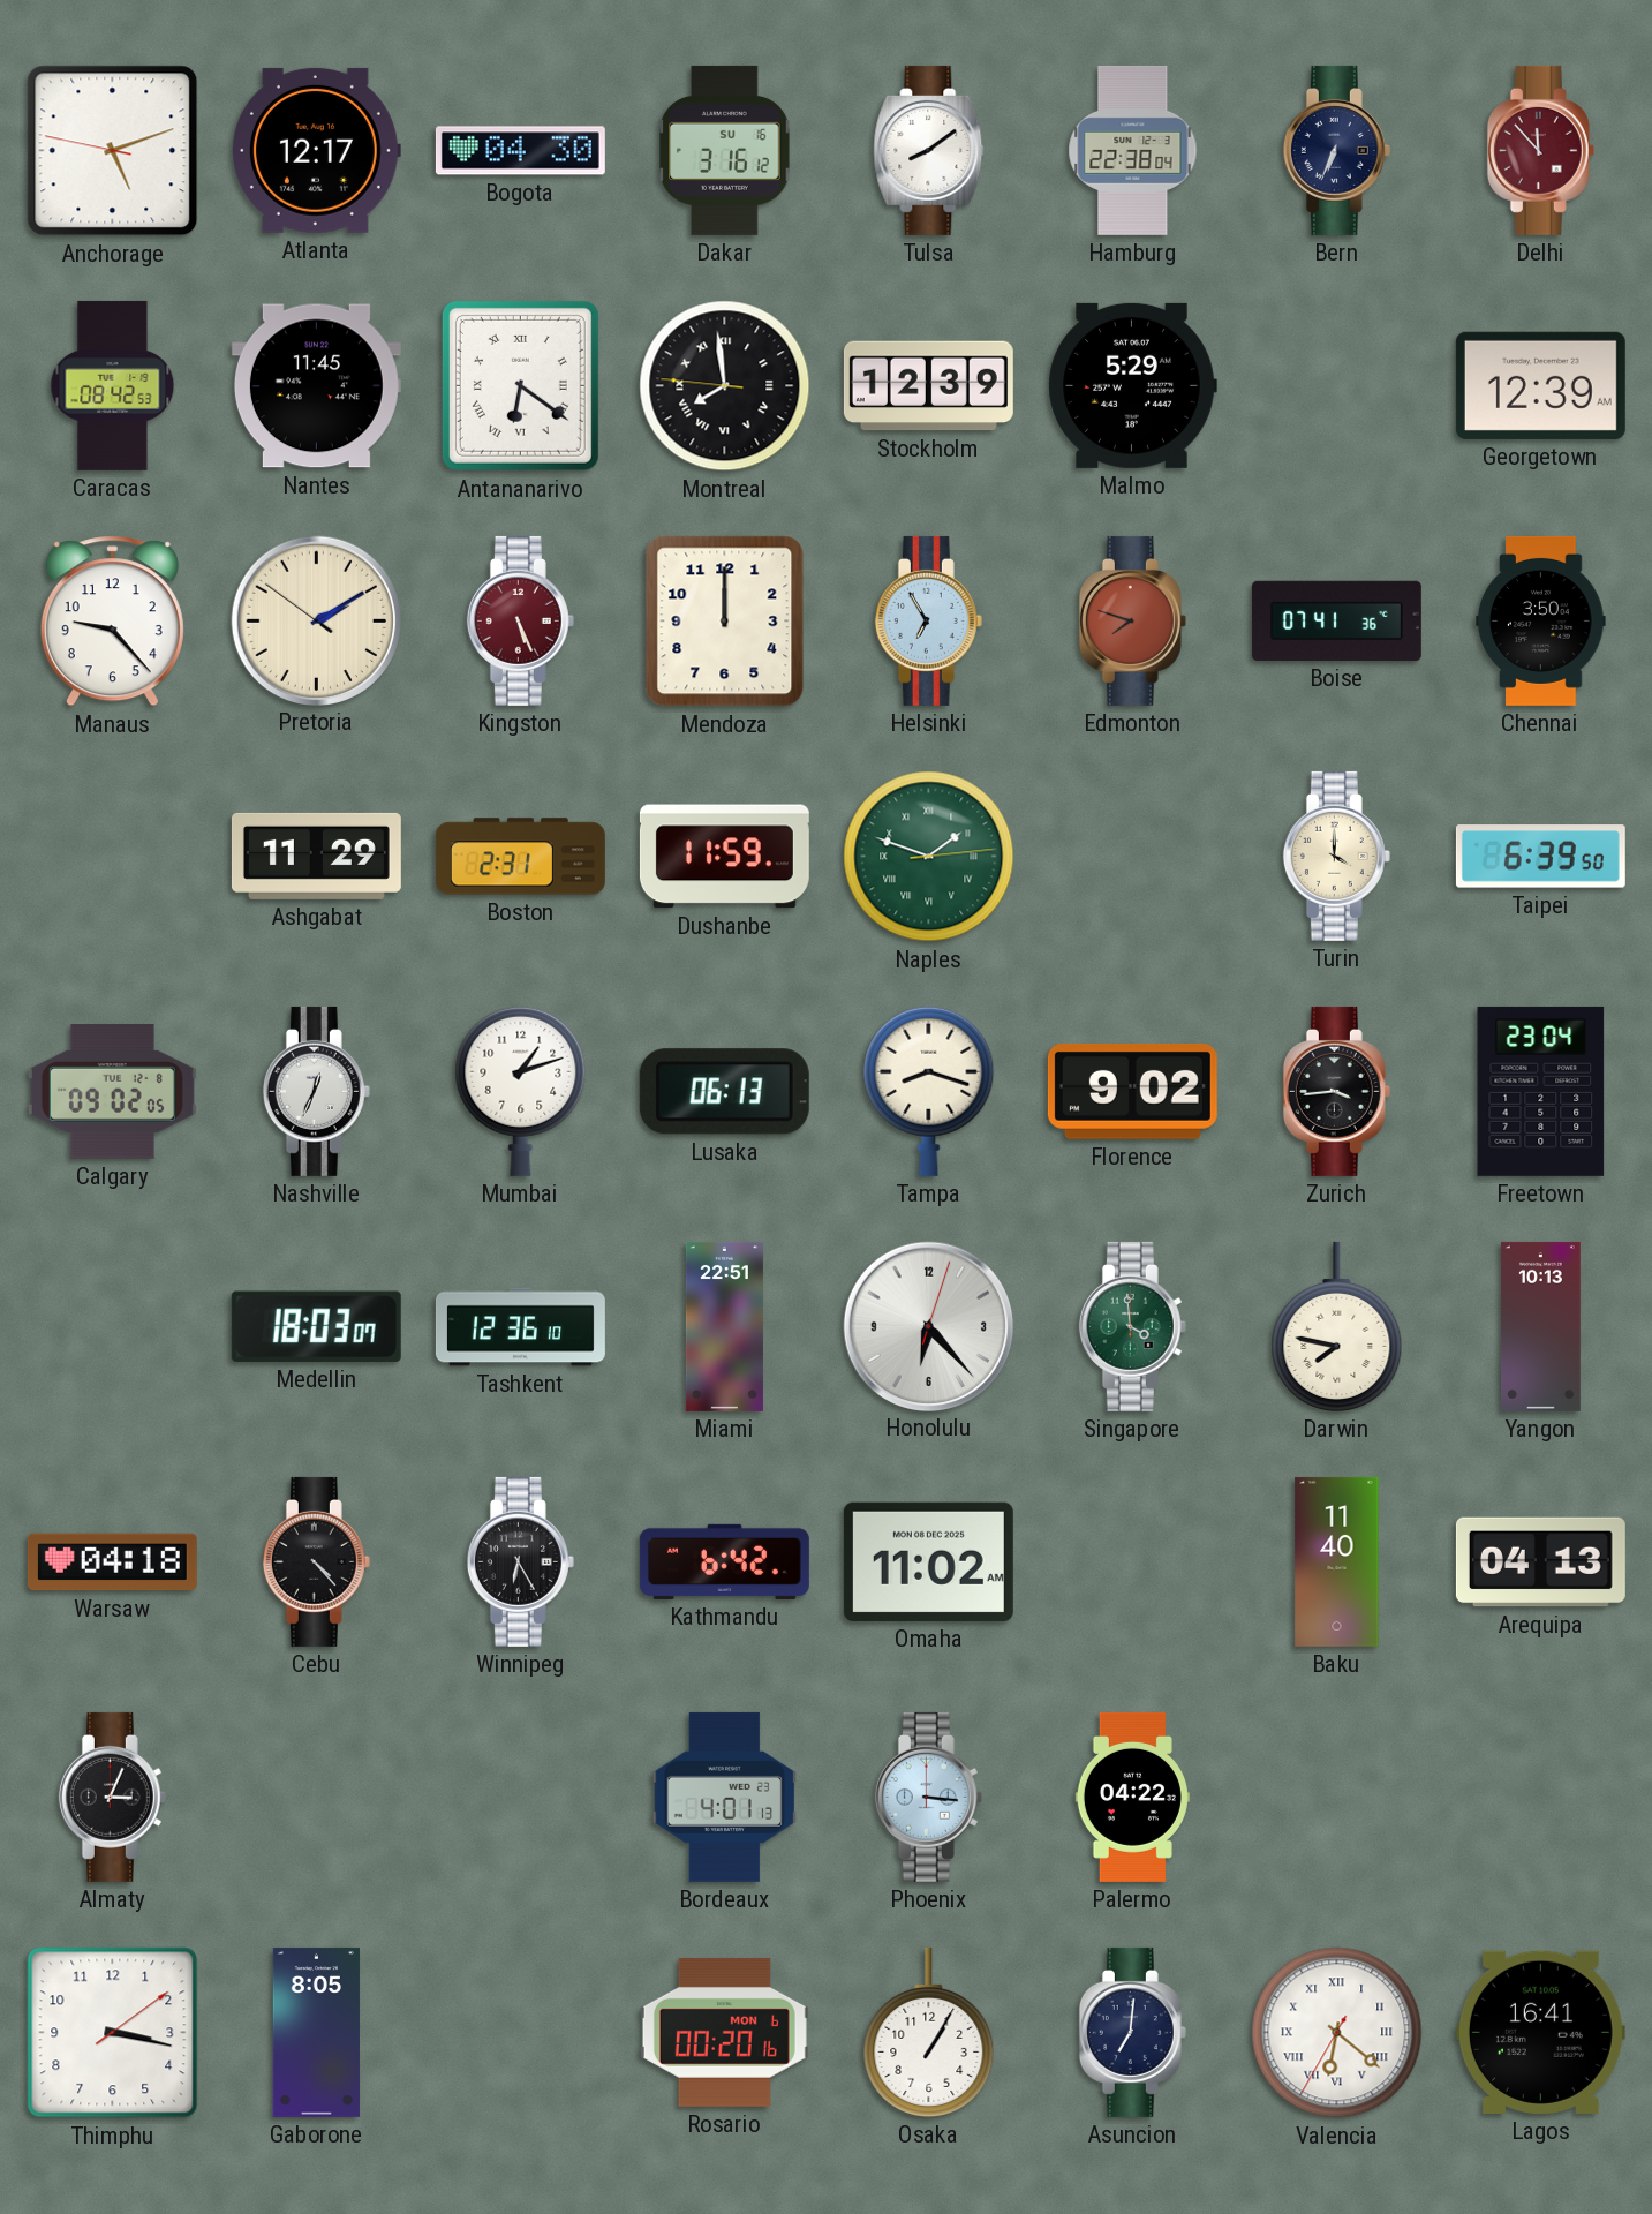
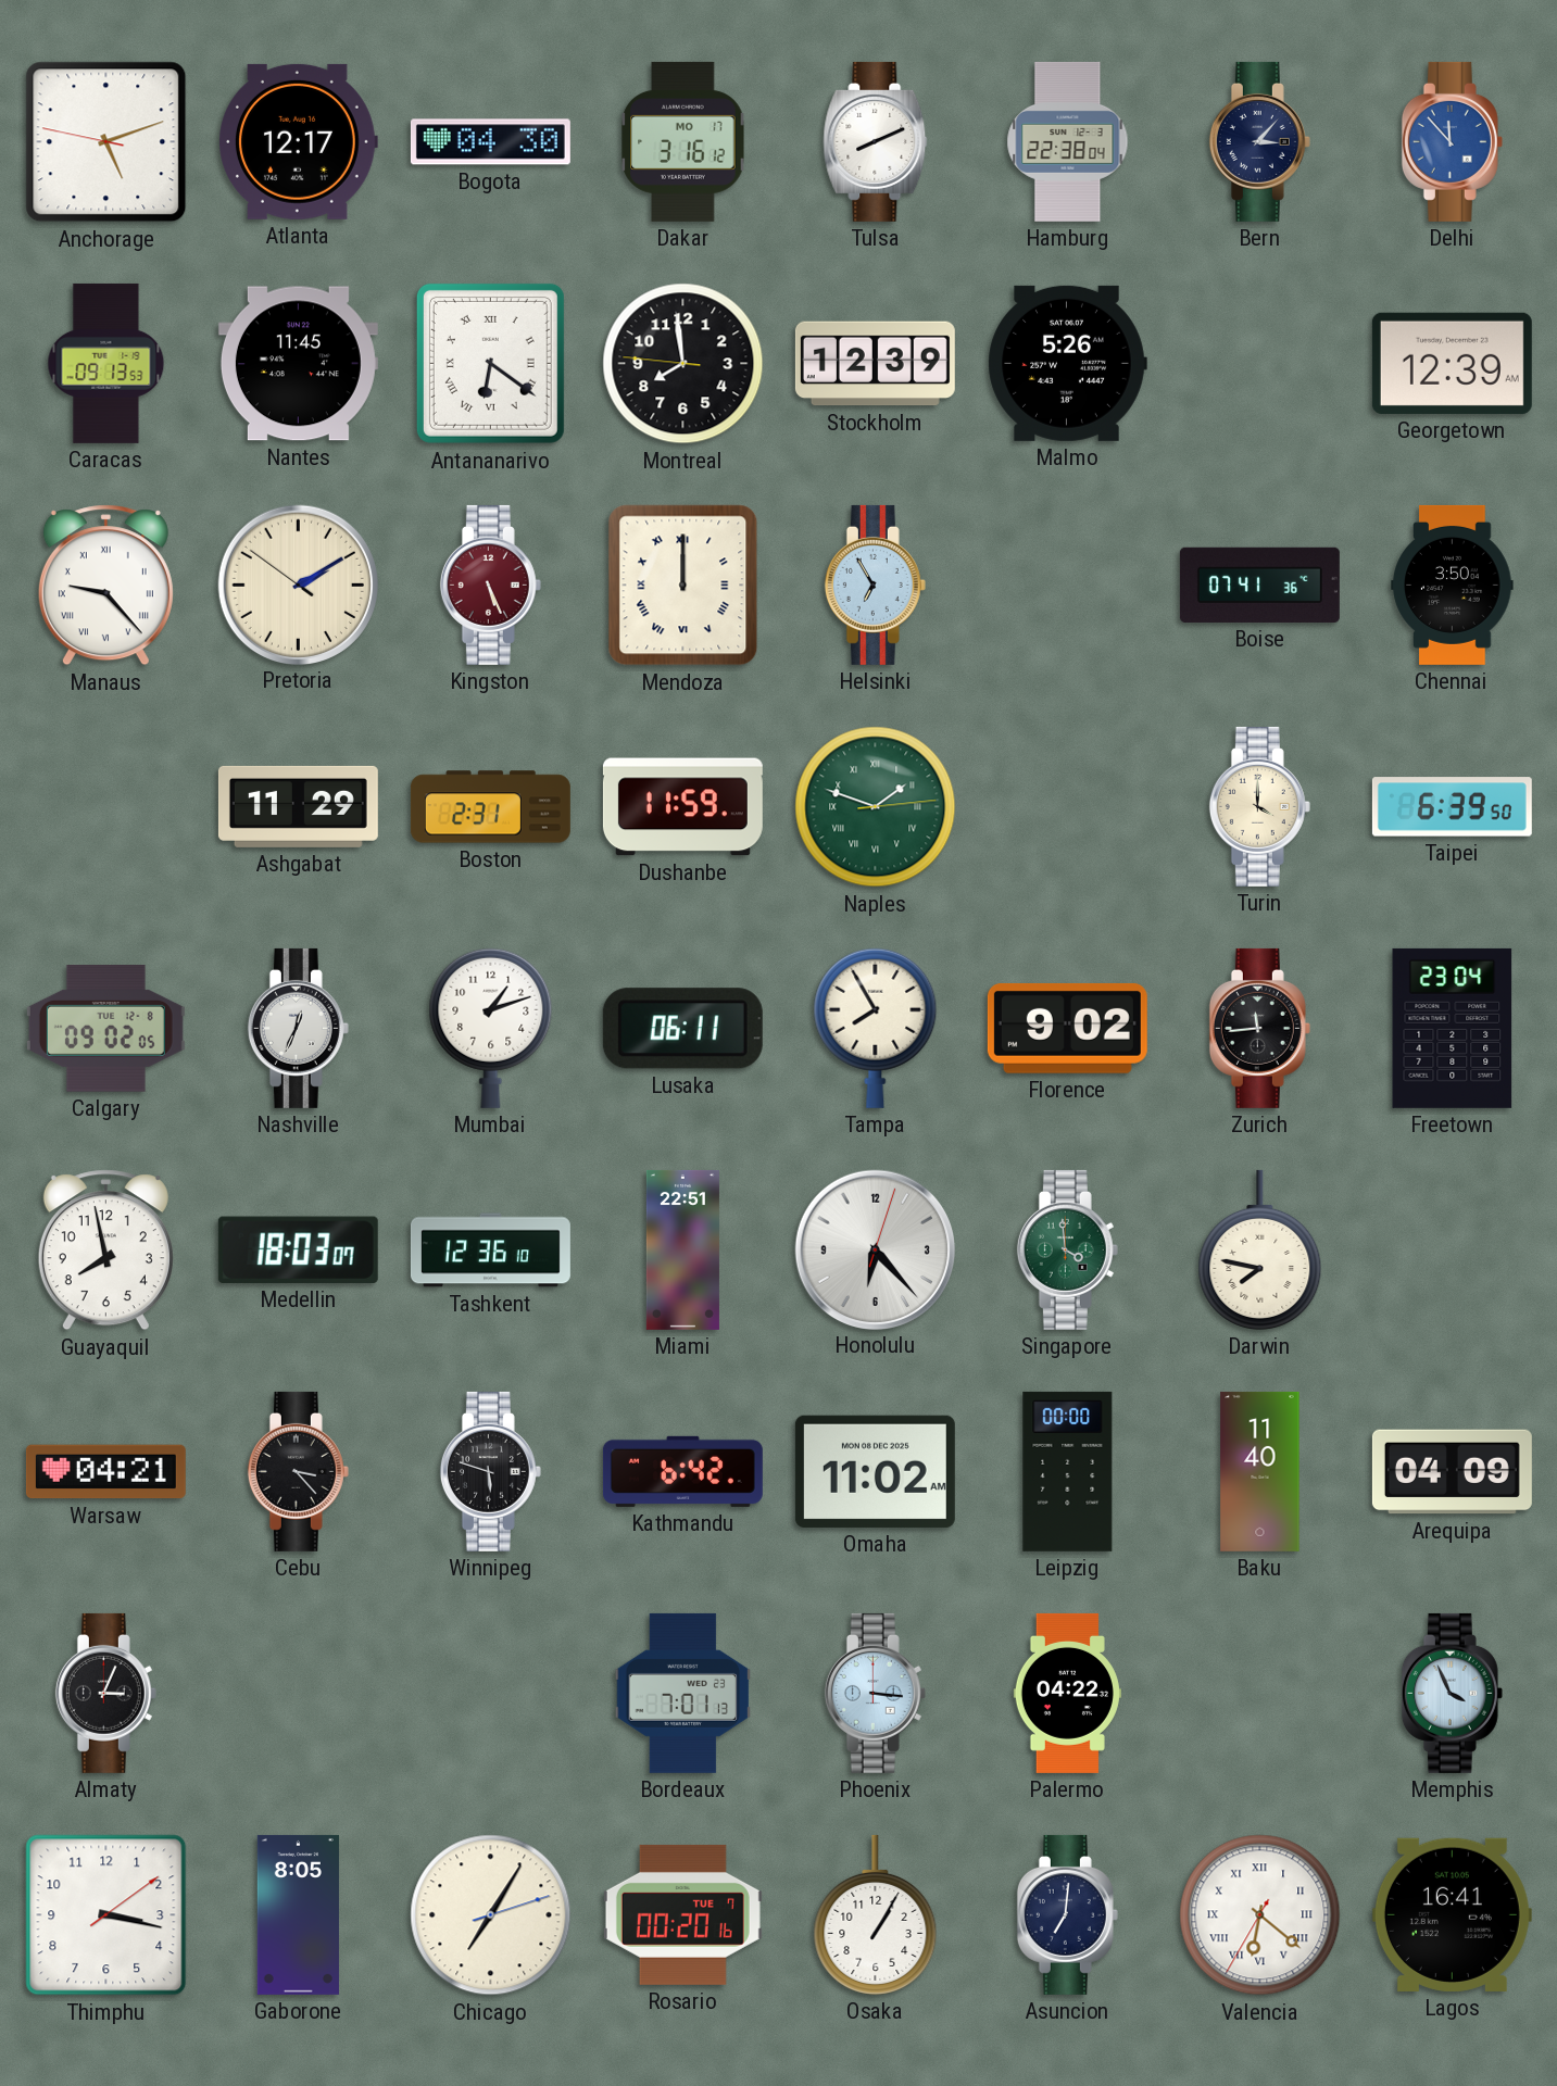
Dakar date: SU 16 -> MO 17 (683, 141)
Tulsa: 8:09 -> 8:11 (876, 141)
Bern: 6:34 -> 3:07 (1259, 141)
Delhi dial: burgundy -> blue (1452, 141)
Caracas: 08:42 -> 09:13 (106, 363)
Montreal numerals: Roman -> Arabic (683, 364)
Malmo: 5:29 -> 5:26 (1067, 363)
Manaus numerals: Arabic -> Roman (105, 586)
Mendoza numerals: Arabic -> Roman (683, 586)
Edmonton: 7:48 -> none (1132, 620)
Lusaka: 06:13 -> 06:11 (682, 1029)
Tampa: 8:18 -> 7:55 (876, 1028)
Zurich: 3:44 -> 11:44 (1259, 1028)
Guayaquil: none -> 7:58 (105, 1251)
Yangon: 10:13 -> none (1540, 1326)
Warsaw: 04:18 -> 04:21 (105, 1472)
Cebu: 4:23 -> 3:23 (298, 1471)
Winnipeg: 6:25 -> 5:48 (490, 1471)
Leipzig: none -> 00:00 (1068, 1471)
Arequipa: 04:13 -> 04:09 (1452, 1472)
Bordeaux: 4:01 -> 7:01 (683, 1693)
Memphis: none -> 3:56 (1452, 1693)
Chicago: none -> 7:05 (491, 1915)
Rosario date: MON 6 -> TUE 7 (682, 1914)
